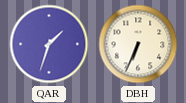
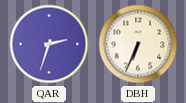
QAR: 1:33 -> 2:33 (49, 44)
